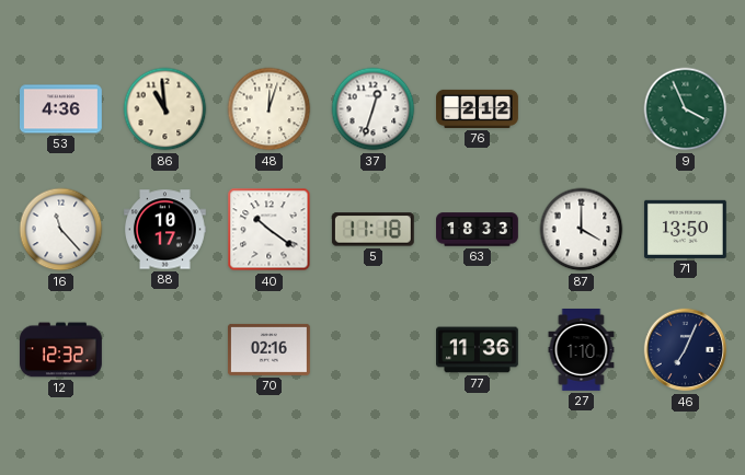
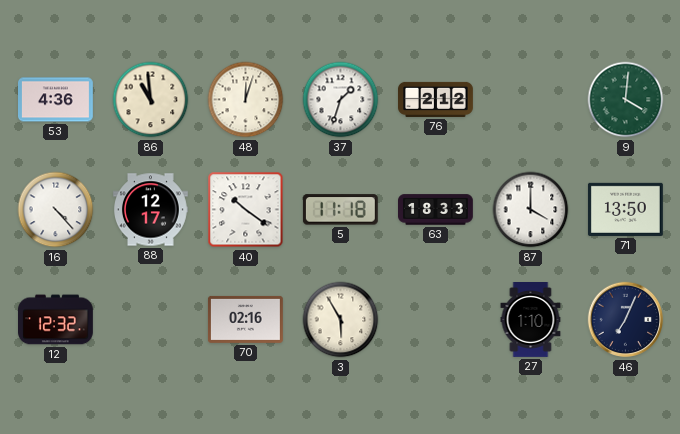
37: 12:33 -> 1:33 (341, 100)
9: 3:56 -> 4:01 (626, 100)
16: 11:23 -> 4:23 (56, 210)
88: 10:17 -> 12:17 (151, 210)
3: none -> 5:55 (341, 320)
77: 11:36 -> none (478, 350)
